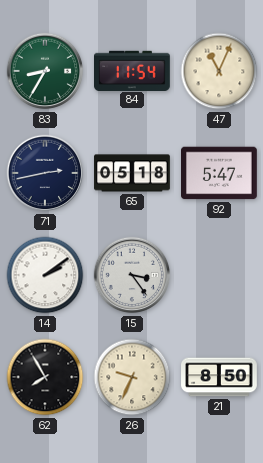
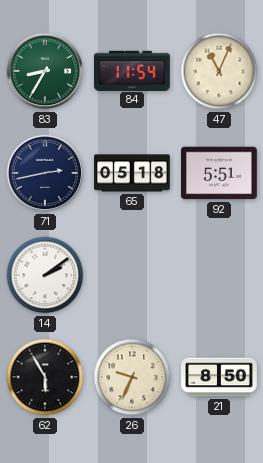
92: 5:47 -> 5:51 (220, 173)
15: 3:24 -> none (132, 275)
62: 7:55 -> 5:55 (45, 377)
